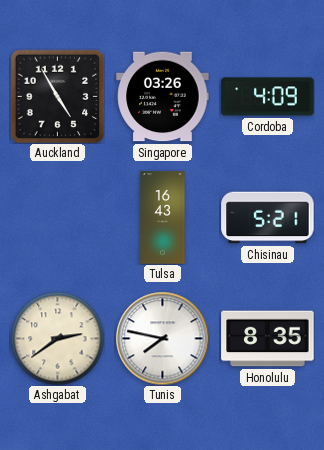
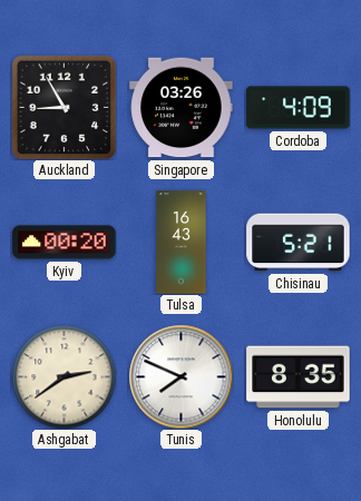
Auckland: 4:55 -> 8:55 (64, 107)
Kyiv: none -> 00:20 (65, 243)
Tunis: 7:47 -> 7:49 (180, 376)
